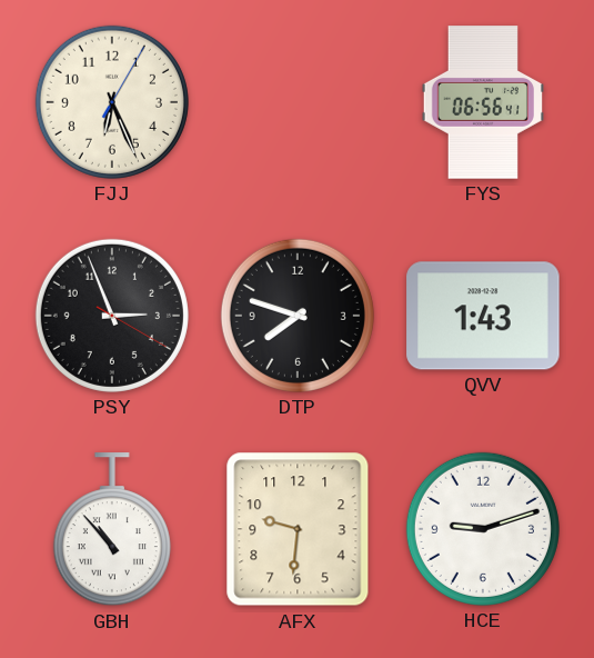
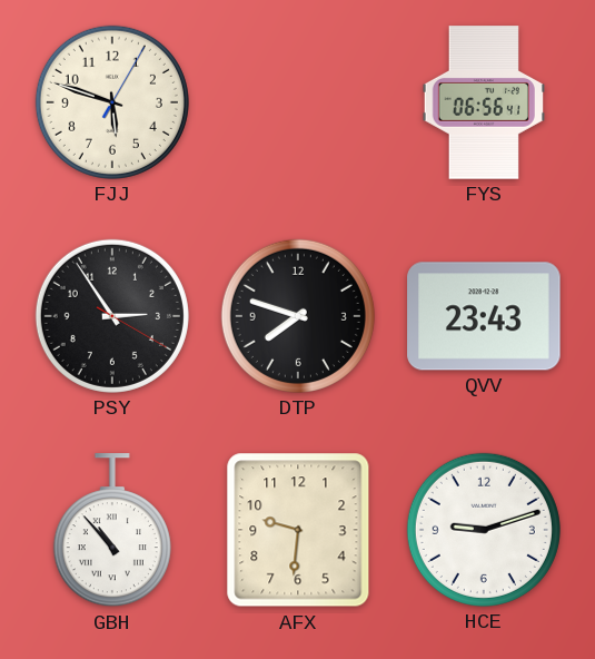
FJJ: 6:26 -> 5:48 (112, 102)
PSY: 2:56 -> 2:54 (112, 316)
QVV: 1:43 -> 23:43 (484, 316)
